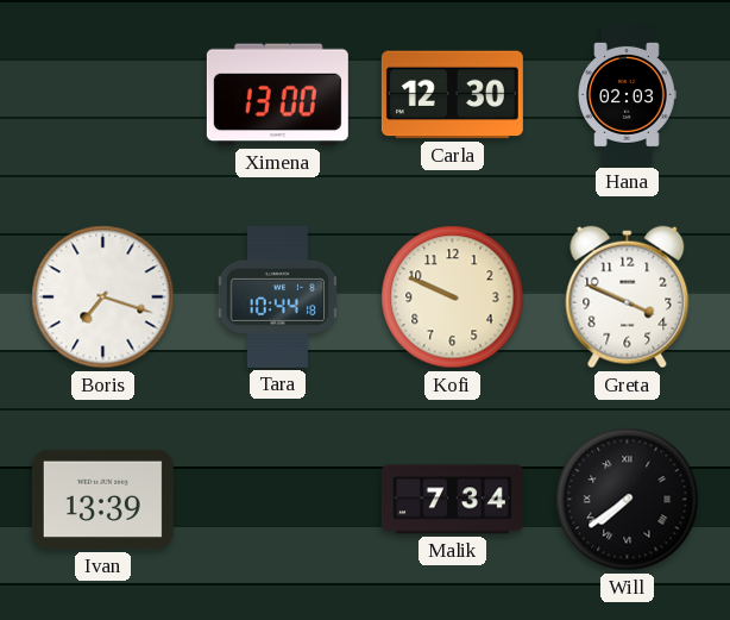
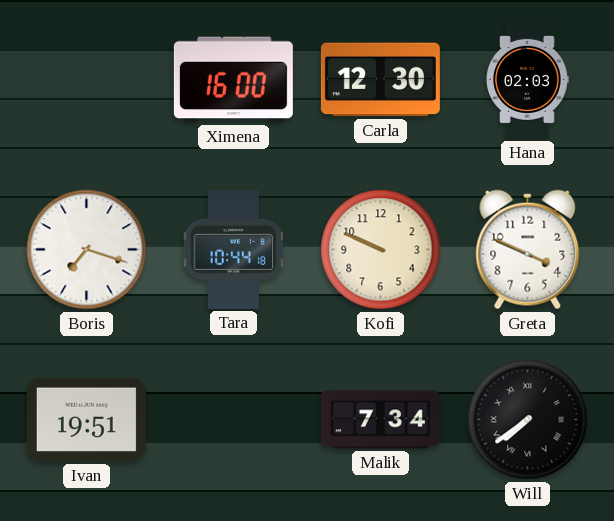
Ximena: 13:00 -> 16:00 (233, 80)
Ivan: 13:39 -> 19:51 (86, 420)
